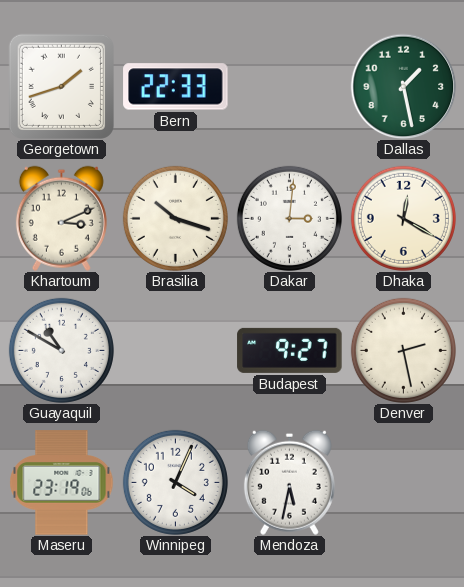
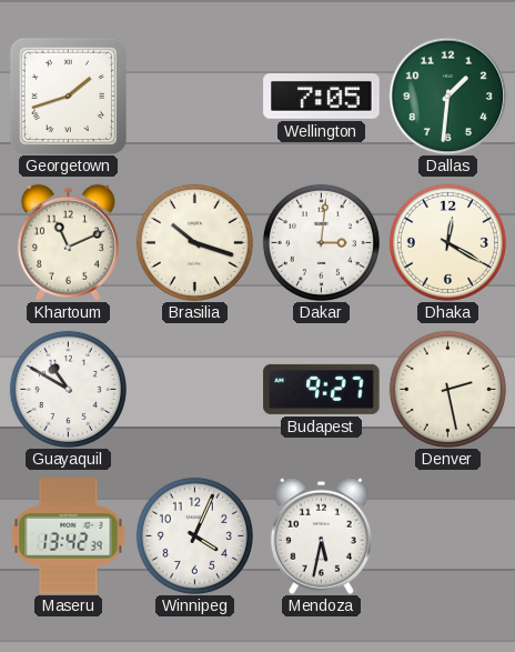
Bern: 22:33 -> none (176, 87)
Wellington: none -> 7:05 (322, 97)
Dallas: 1:28 -> 1:31 (447, 96)
Khartoum: 3:11 -> 11:11 (68, 242)
Maseru: 23:19 -> 13:42 (69, 536)
